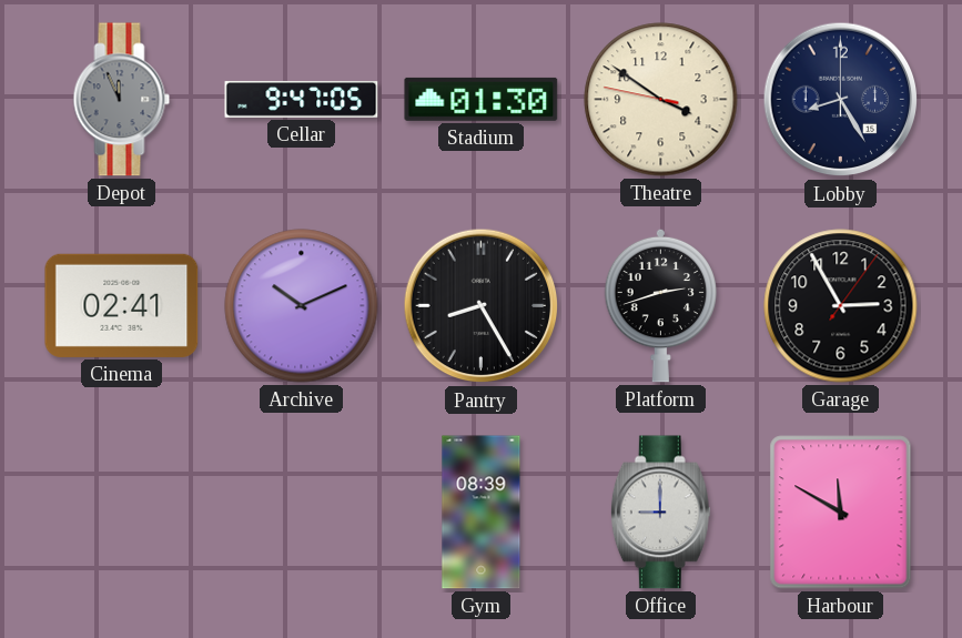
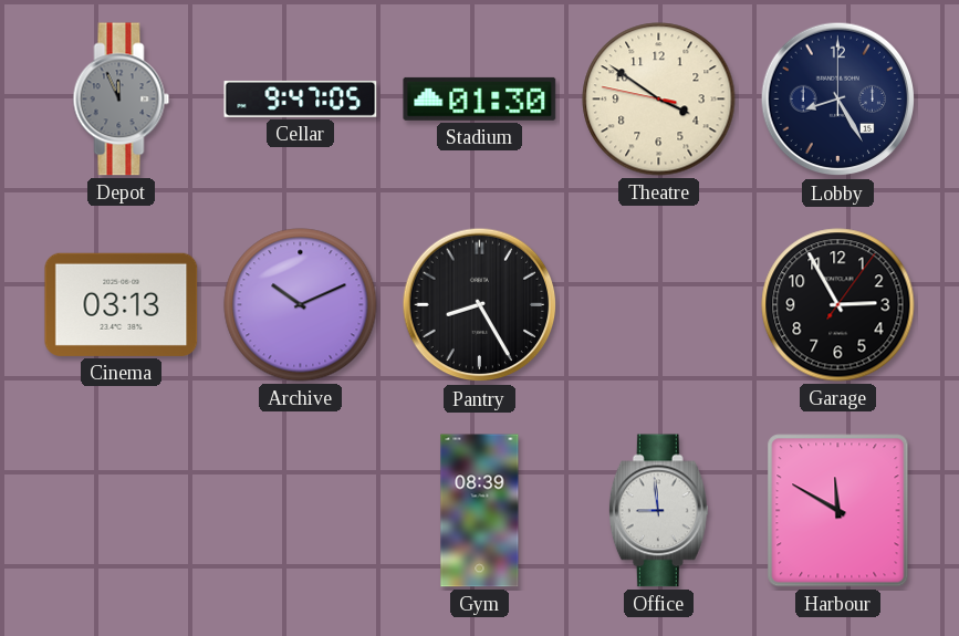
Cinema: 02:41 -> 03:13 (122, 304)
Platform: 2:42 -> none (660, 305)
Office: 9:00 -> 8:59 (658, 511)
